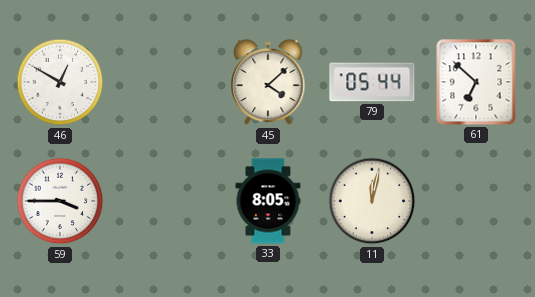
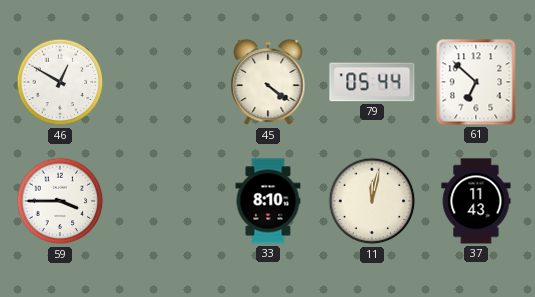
45: 4:08 -> 4:21 (268, 82)
33: 8:05 -> 8:10 (268, 201)
37: none -> 11:43 (476, 201)
